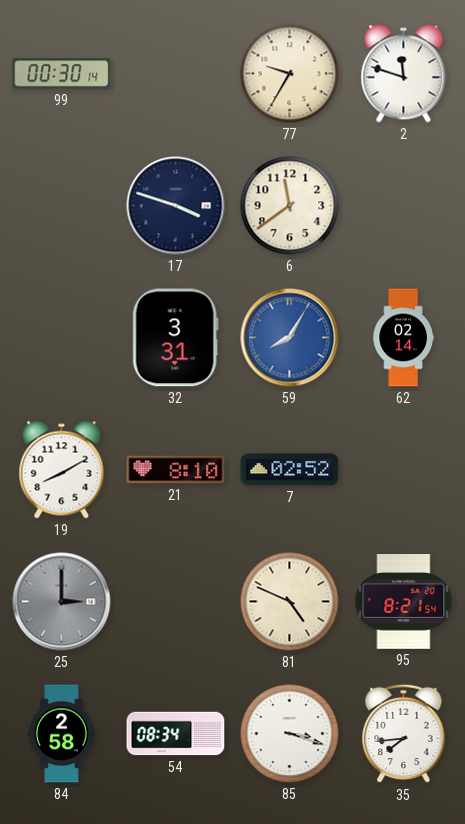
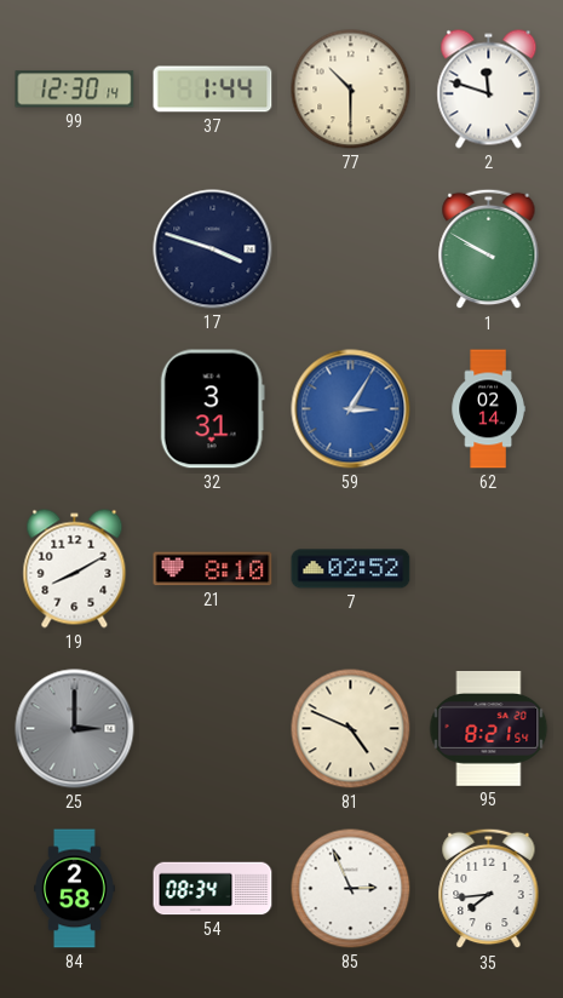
99: 00:30 -> 12:30 (75, 90)
37: none -> 1:44 (213, 90)
77: 9:35 -> 10:30 (351, 90)
6: 11:39 -> none (290, 206)
1: none -> 9:50 (489, 249)
59: 8:05 -> 3:05 (351, 409)
85: 3:18 -> 2:56 (351, 889)
